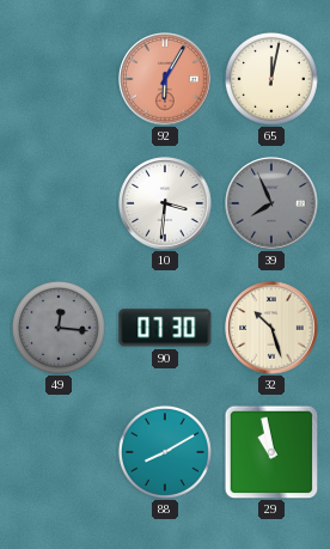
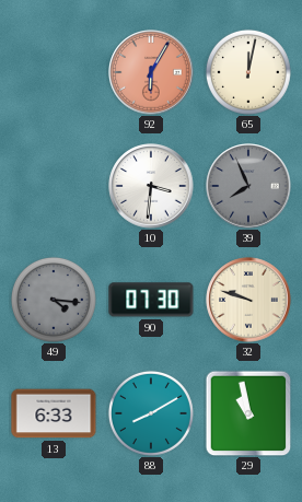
49: 12:16 -> 4:16 (54, 300)
32: 10:27 -> 9:48 (248, 300)
13: none -> 6:33 (54, 413)
